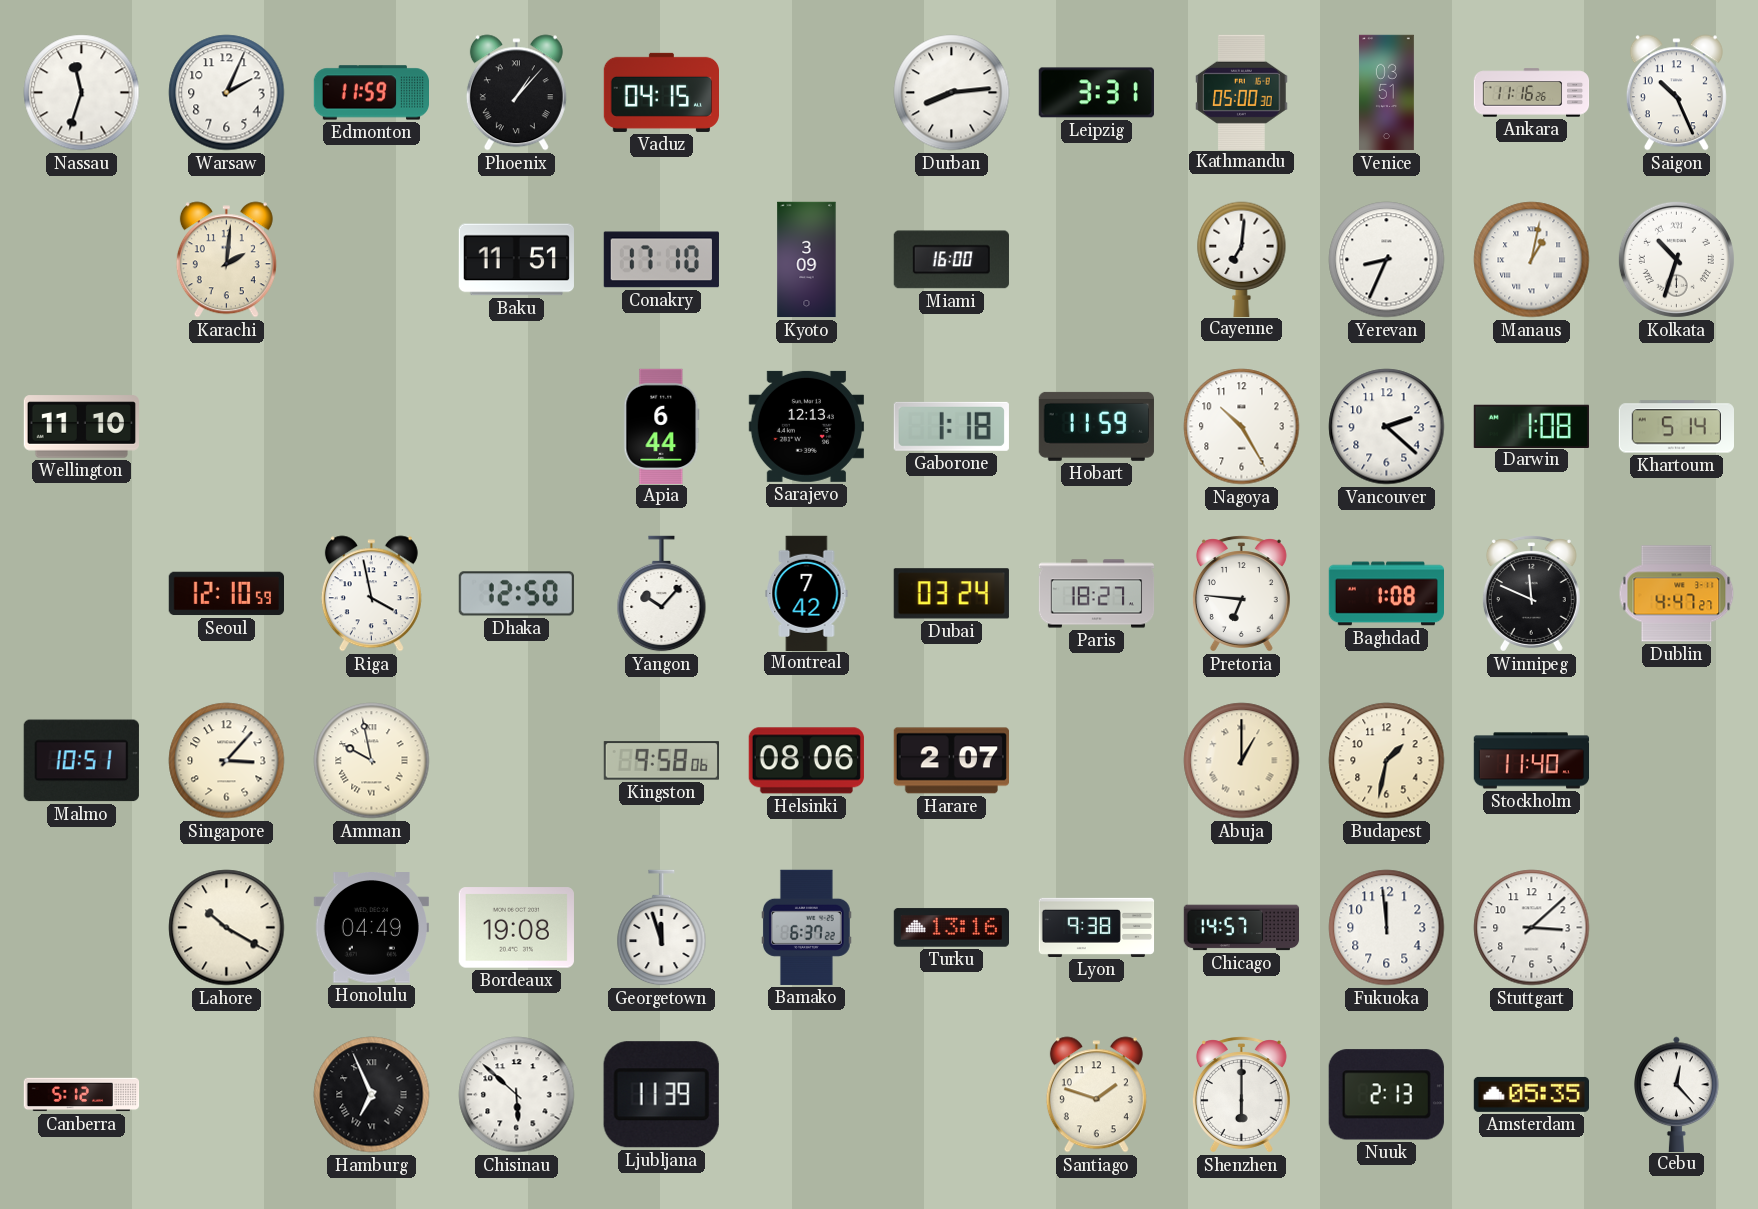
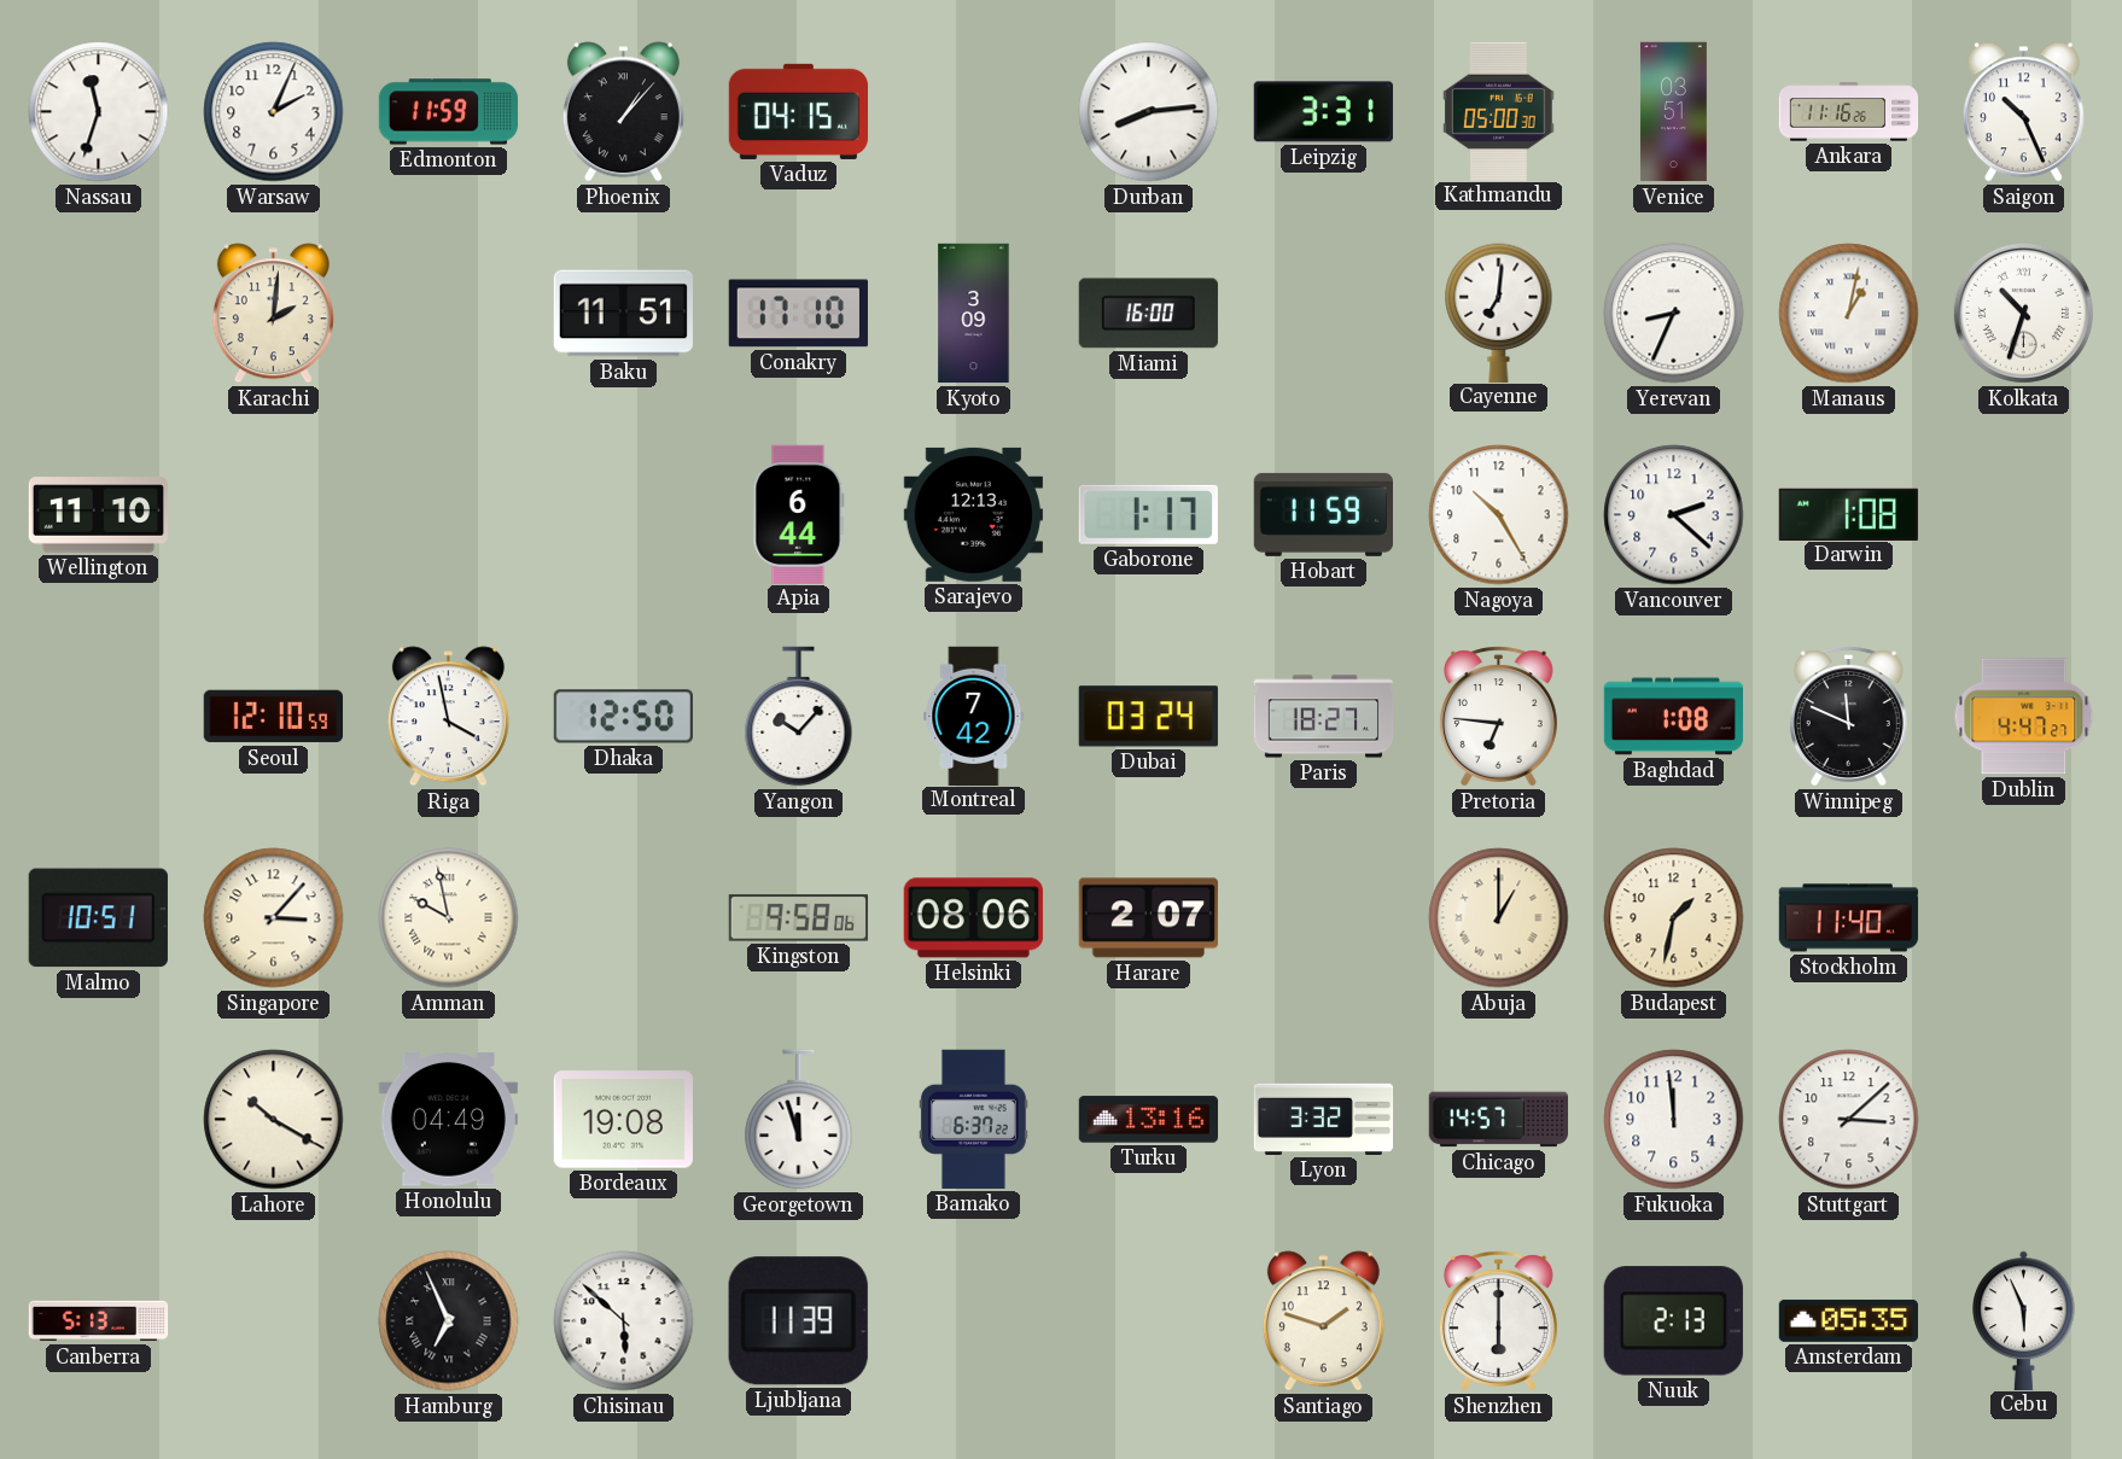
Gaborone: 1:18 -> 1:17 (1148, 514)
Khartoum: 5:14 -> none (1676, 427)
Lyon: 9:38 -> 3:32 (1324, 1119)
Canberra: 5:12 -> 5:13 (99, 1321)
Cebu: 12:23 -> 5:56 (2024, 1320)
